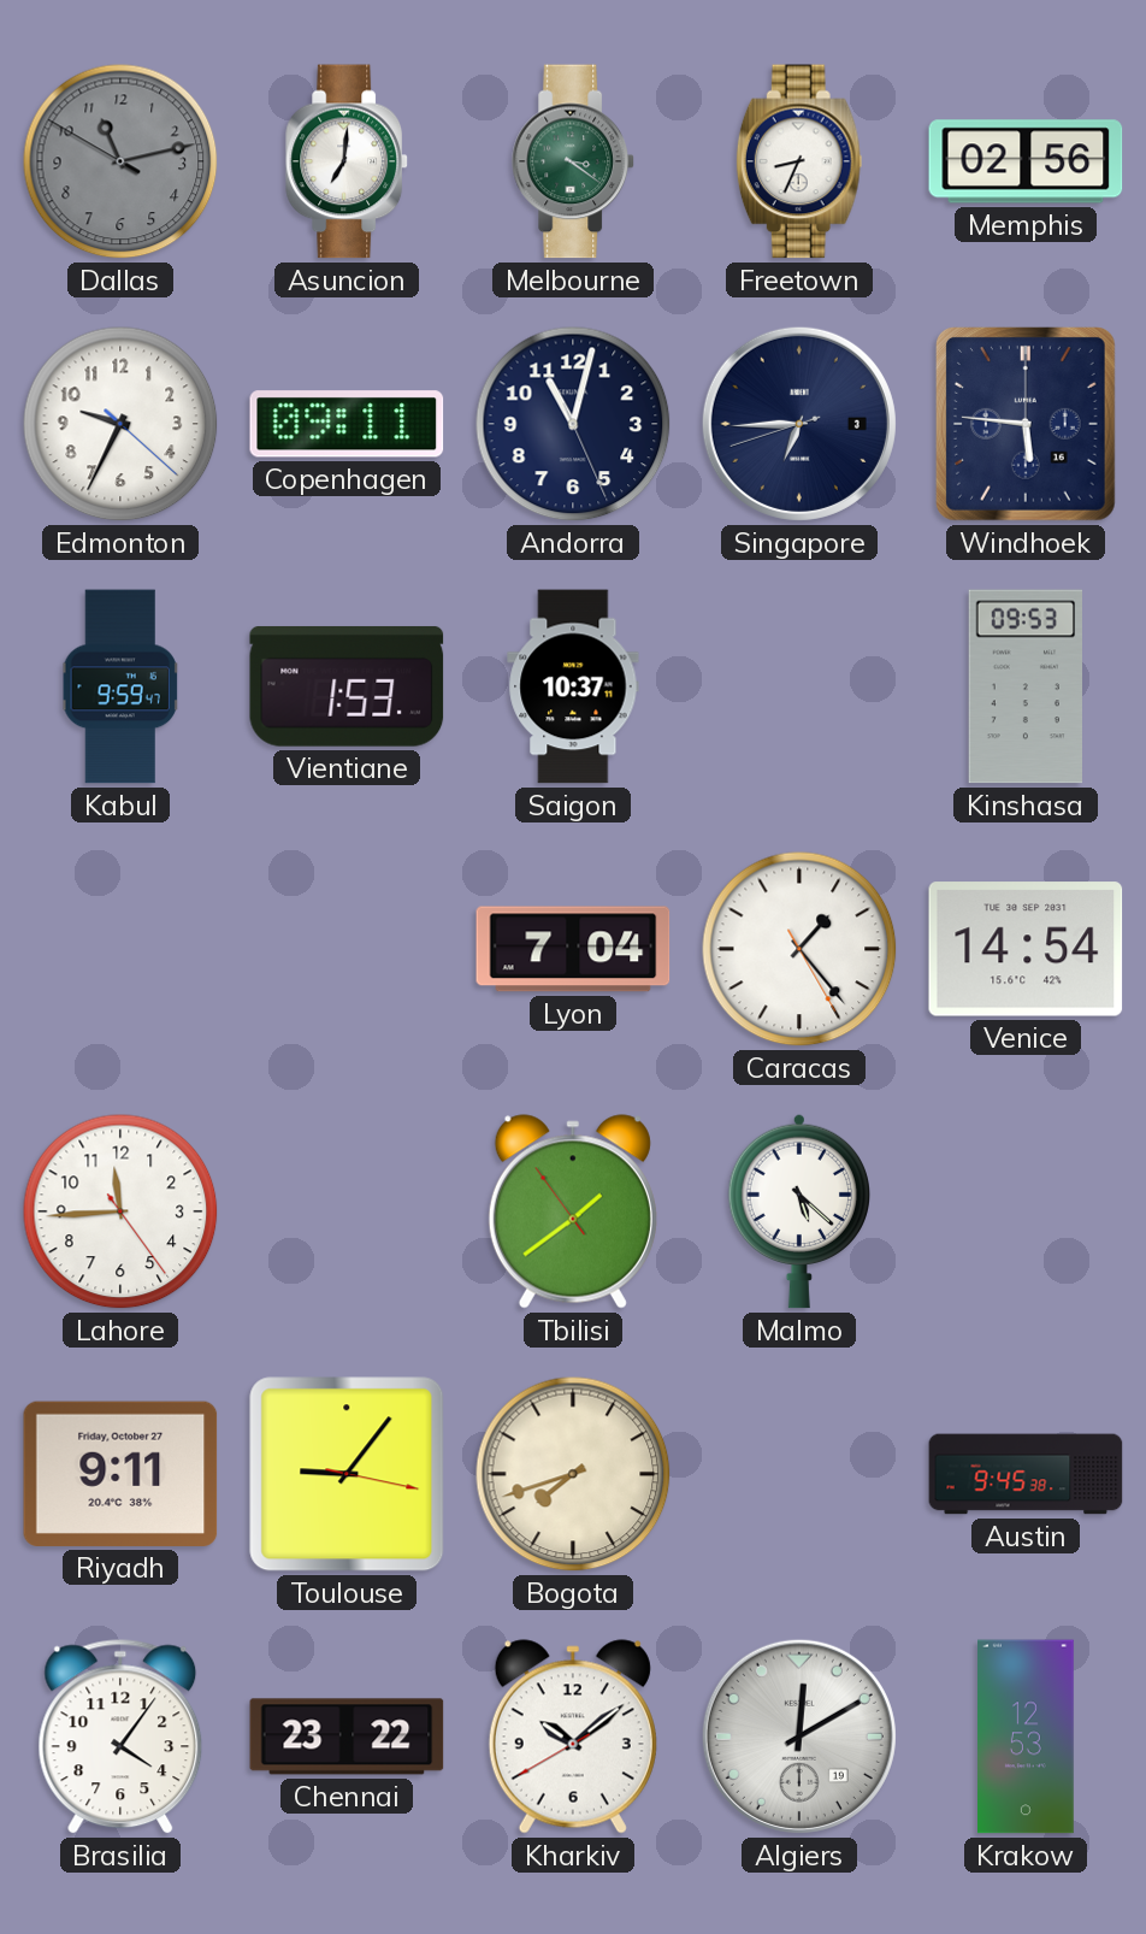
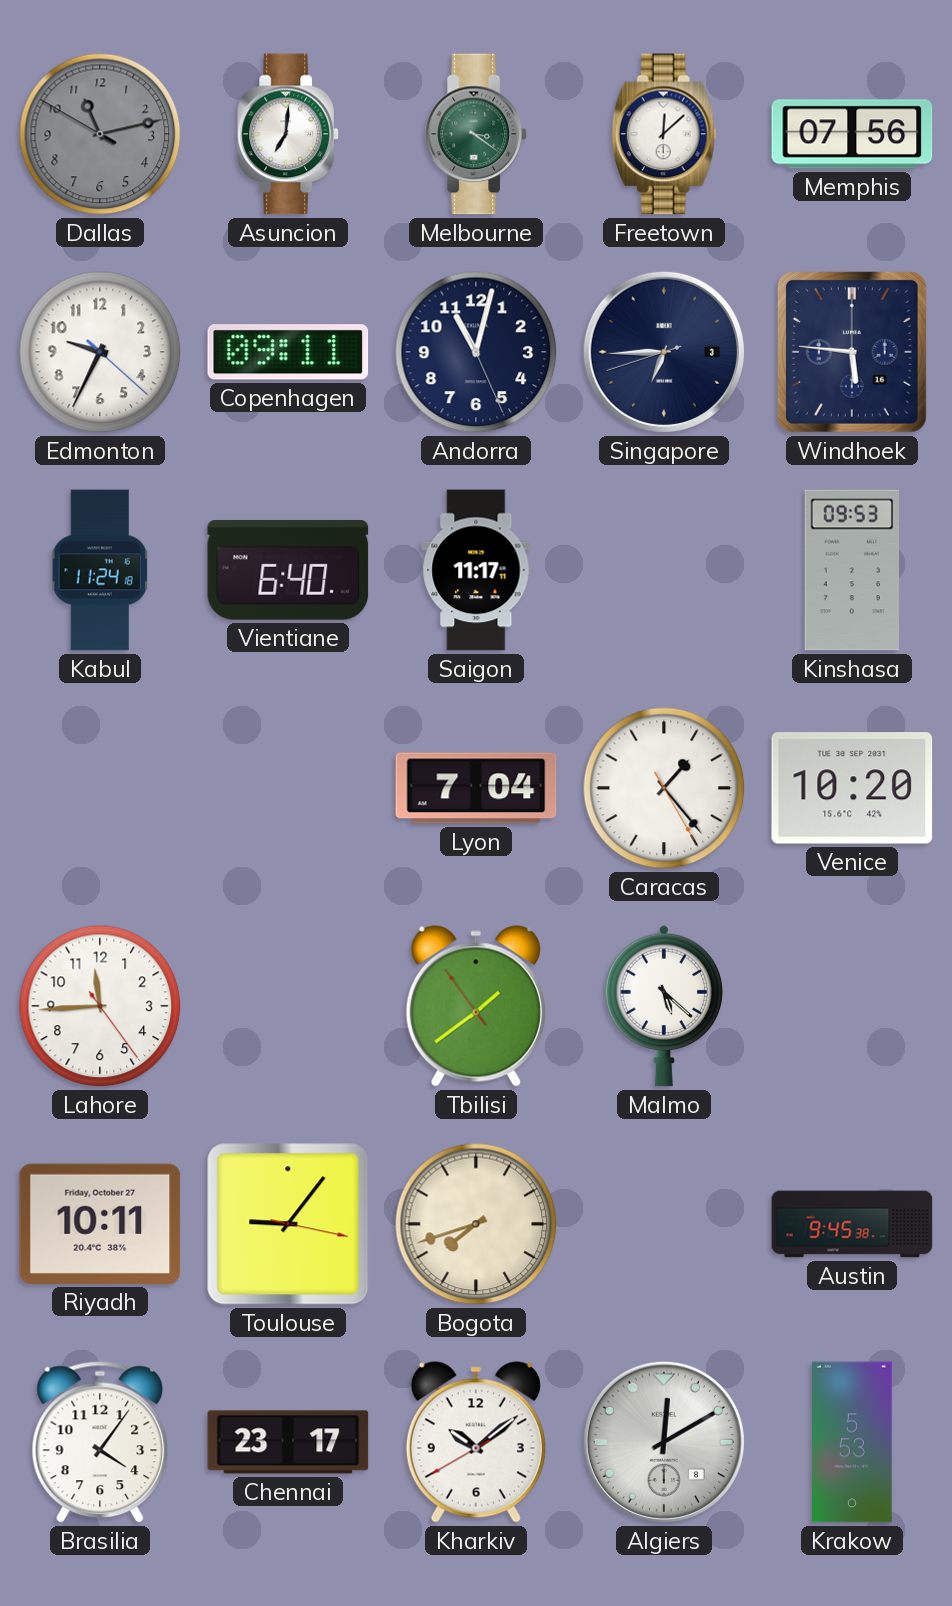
Freetown: 8:34 -> 12:08 (664, 134)
Memphis: 02:56 -> 07:56 (852, 134)
Kabul: 9:59 -> 11:24 (100, 570)
Vientiane: 1:53 -> 6:40 (288, 570)
Saigon: 10:37 -> 11:17 (476, 570)
Venice: 14:54 -> 10:20 (852, 788)
Riyadh: 9:11 -> 10:11 (100, 1224)
Chennai: 23:22 -> 23:17 (288, 1442)
Algiers date: 19 -> 8 (664, 1442)
Krakow: 12:53 -> 5:53 (853, 1442)
